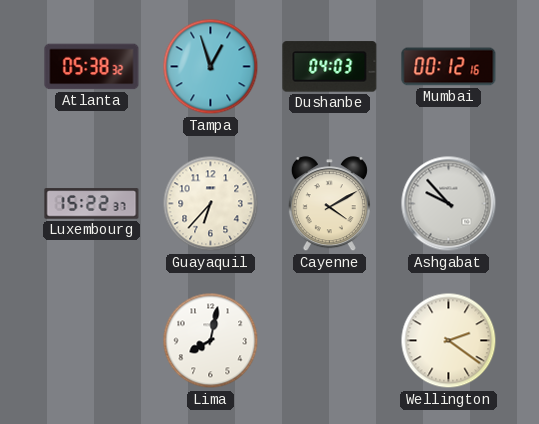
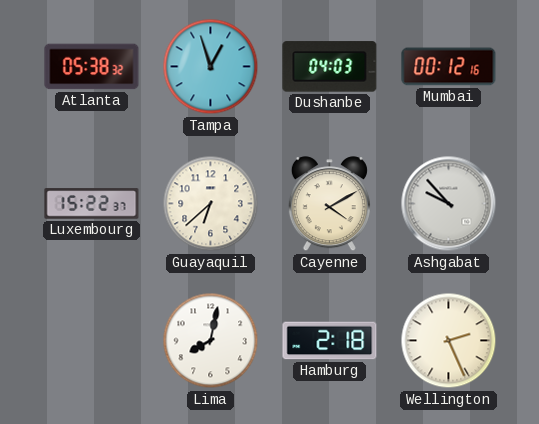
Guayaquil: 6:37 -> 6:38 (211, 204)
Hamburg: none -> 2:18 (330, 341)
Wellington: 2:21 -> 2:26 (449, 341)
